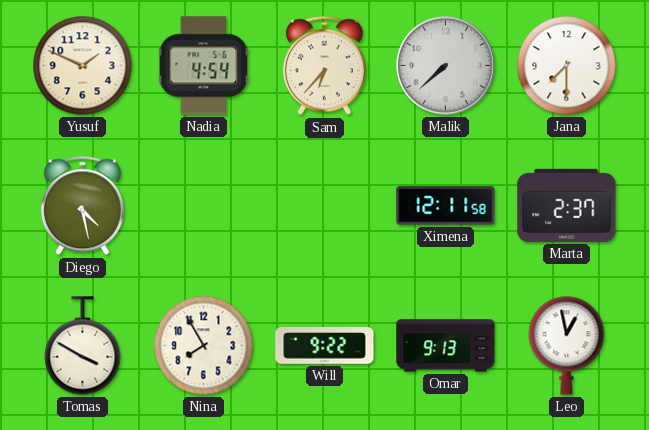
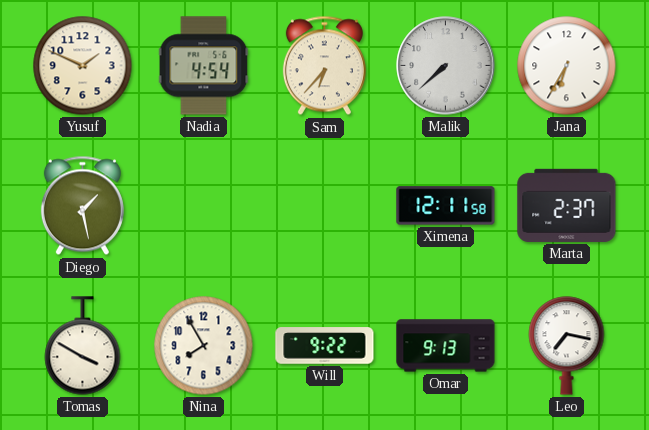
Jana: 7:30 -> 6:35 (567, 66)
Diego: 4:28 -> 1:28 (82, 206)
Leo: 12:58 -> 7:17 (567, 346)
